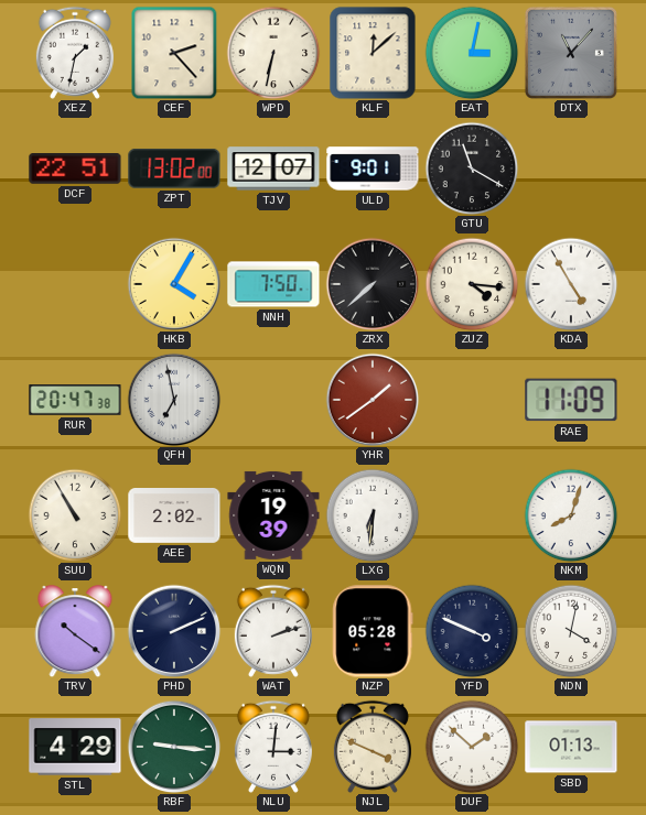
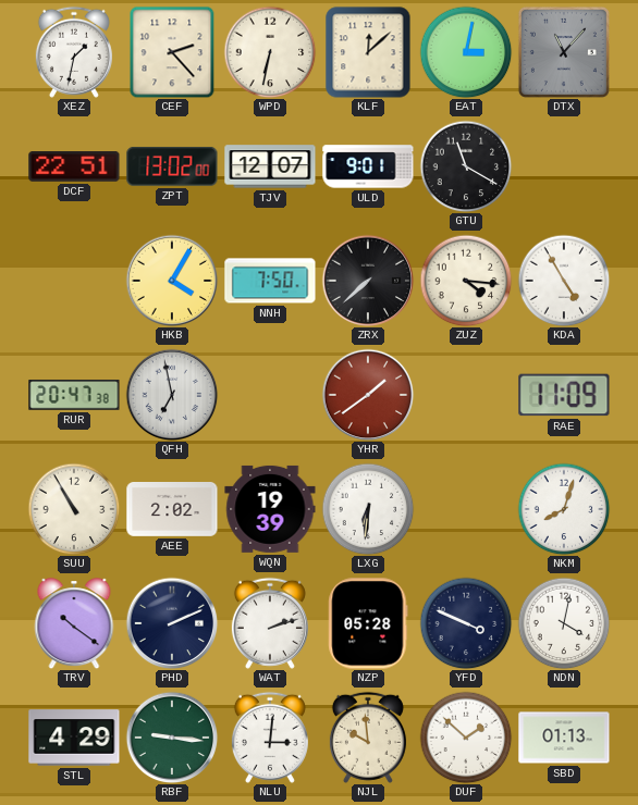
NJL: 3:49 -> 9:59 (368, 738)
